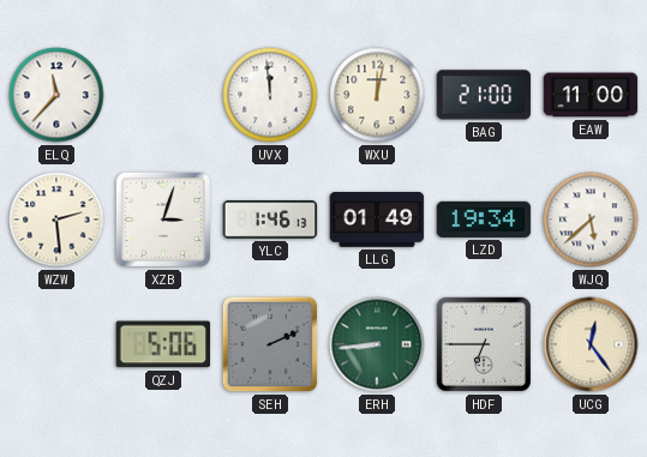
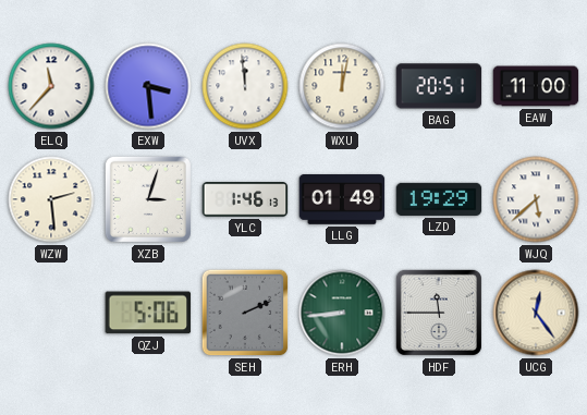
EXW: none -> 3:29 (148, 86)
BAG: 21:00 -> 20:51 (439, 86)
LZD: 19:34 -> 19:29 (439, 199)
HDF: 6:45 -> 11:45 (439, 313)
